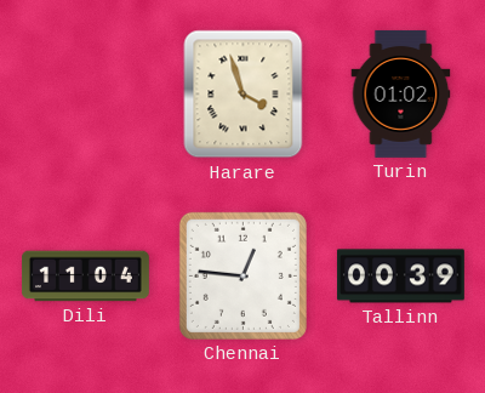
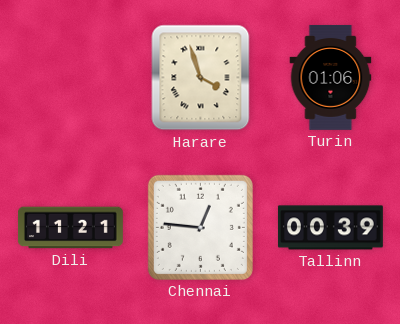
Turin: 01:02 -> 01:06 (331, 77)
Dili: 11:04 -> 11:21 (71, 228)
